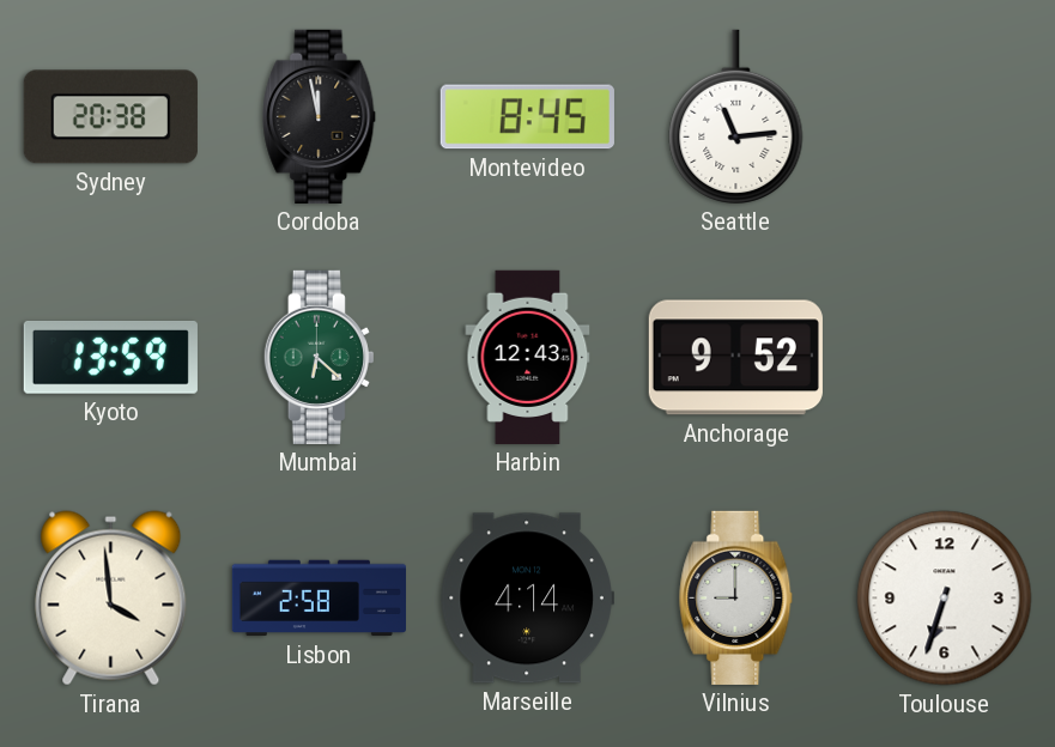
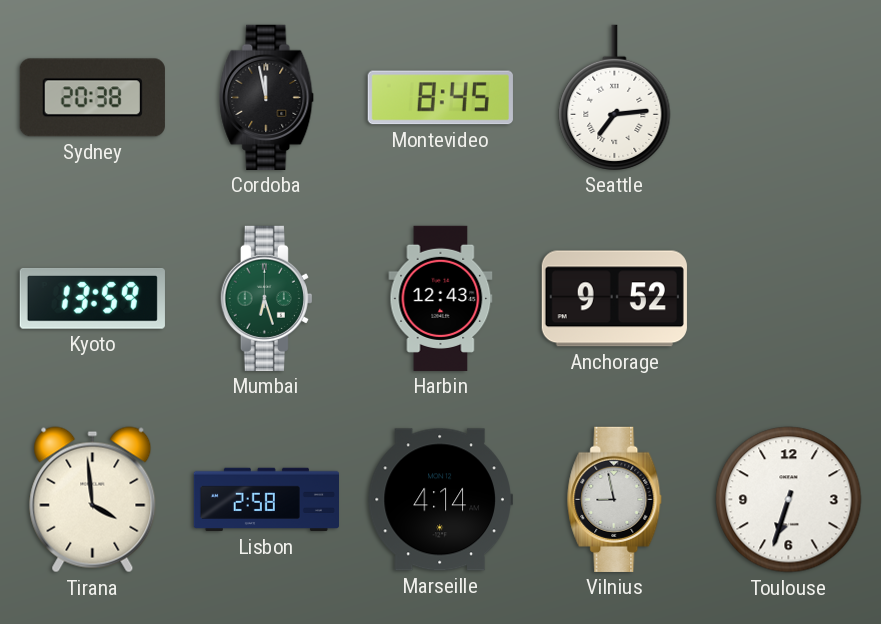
Seattle: 11:14 -> 7:14 (615, 97)
Mumbai: 6:22 -> 6:27 (266, 298)
Vilnius: 9:00 -> 8:58 (615, 499)
